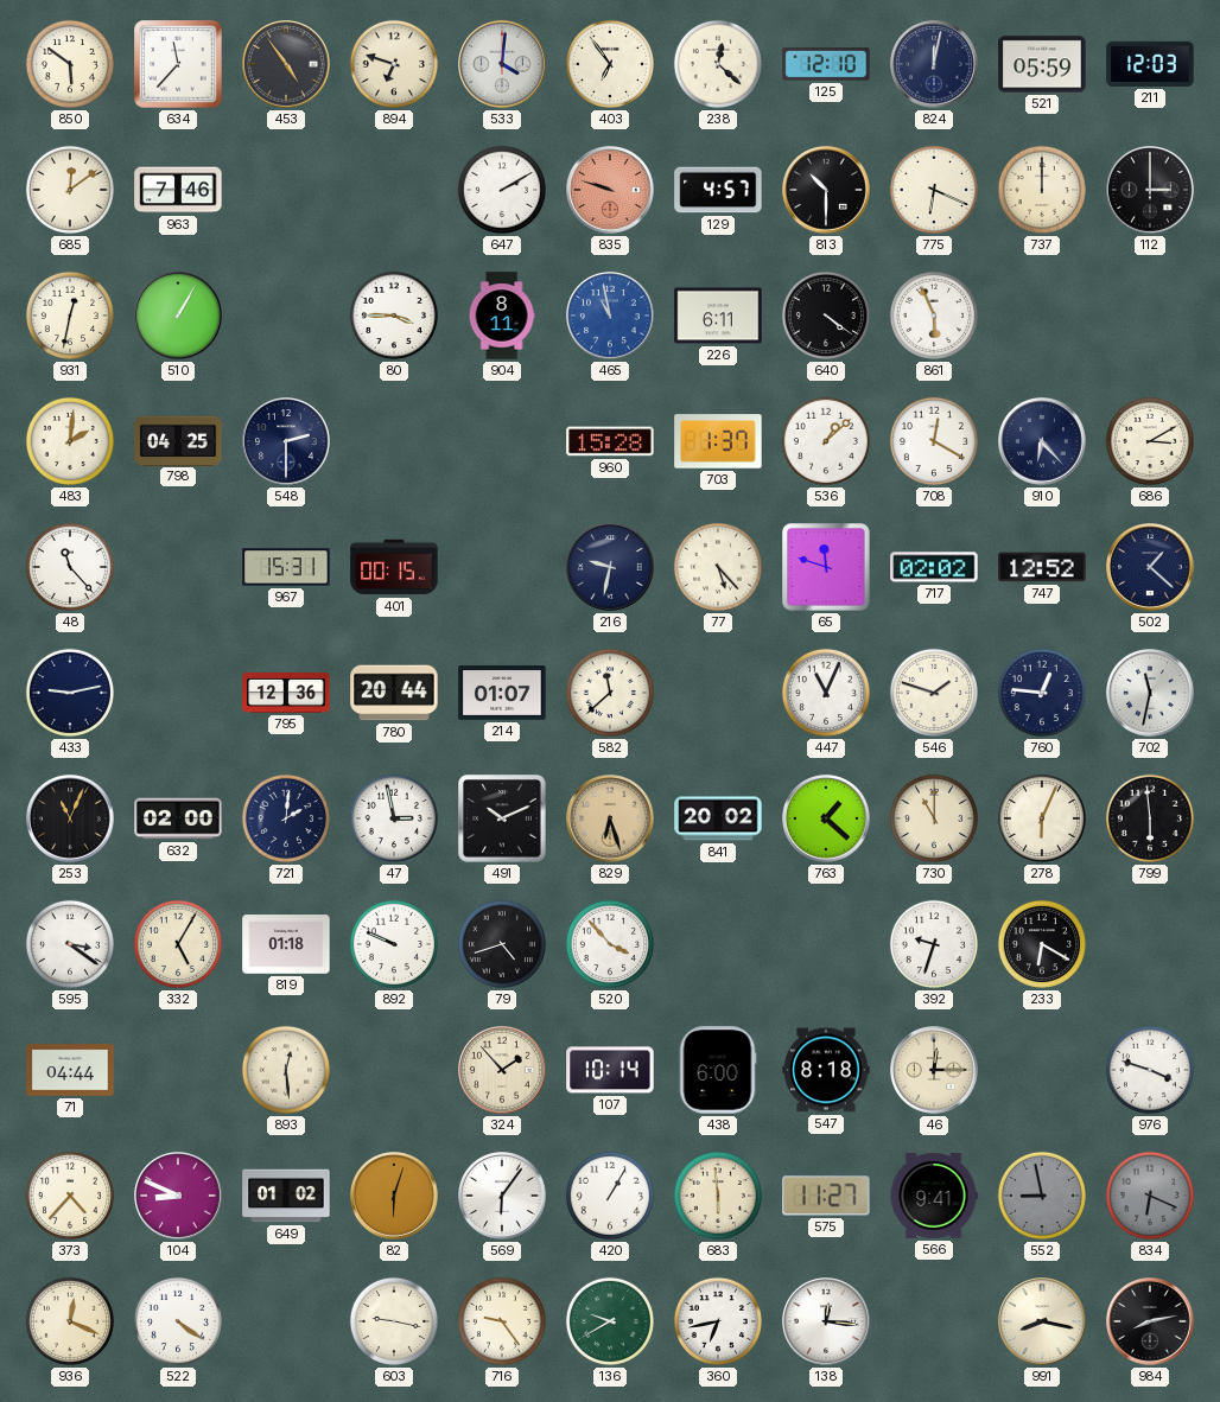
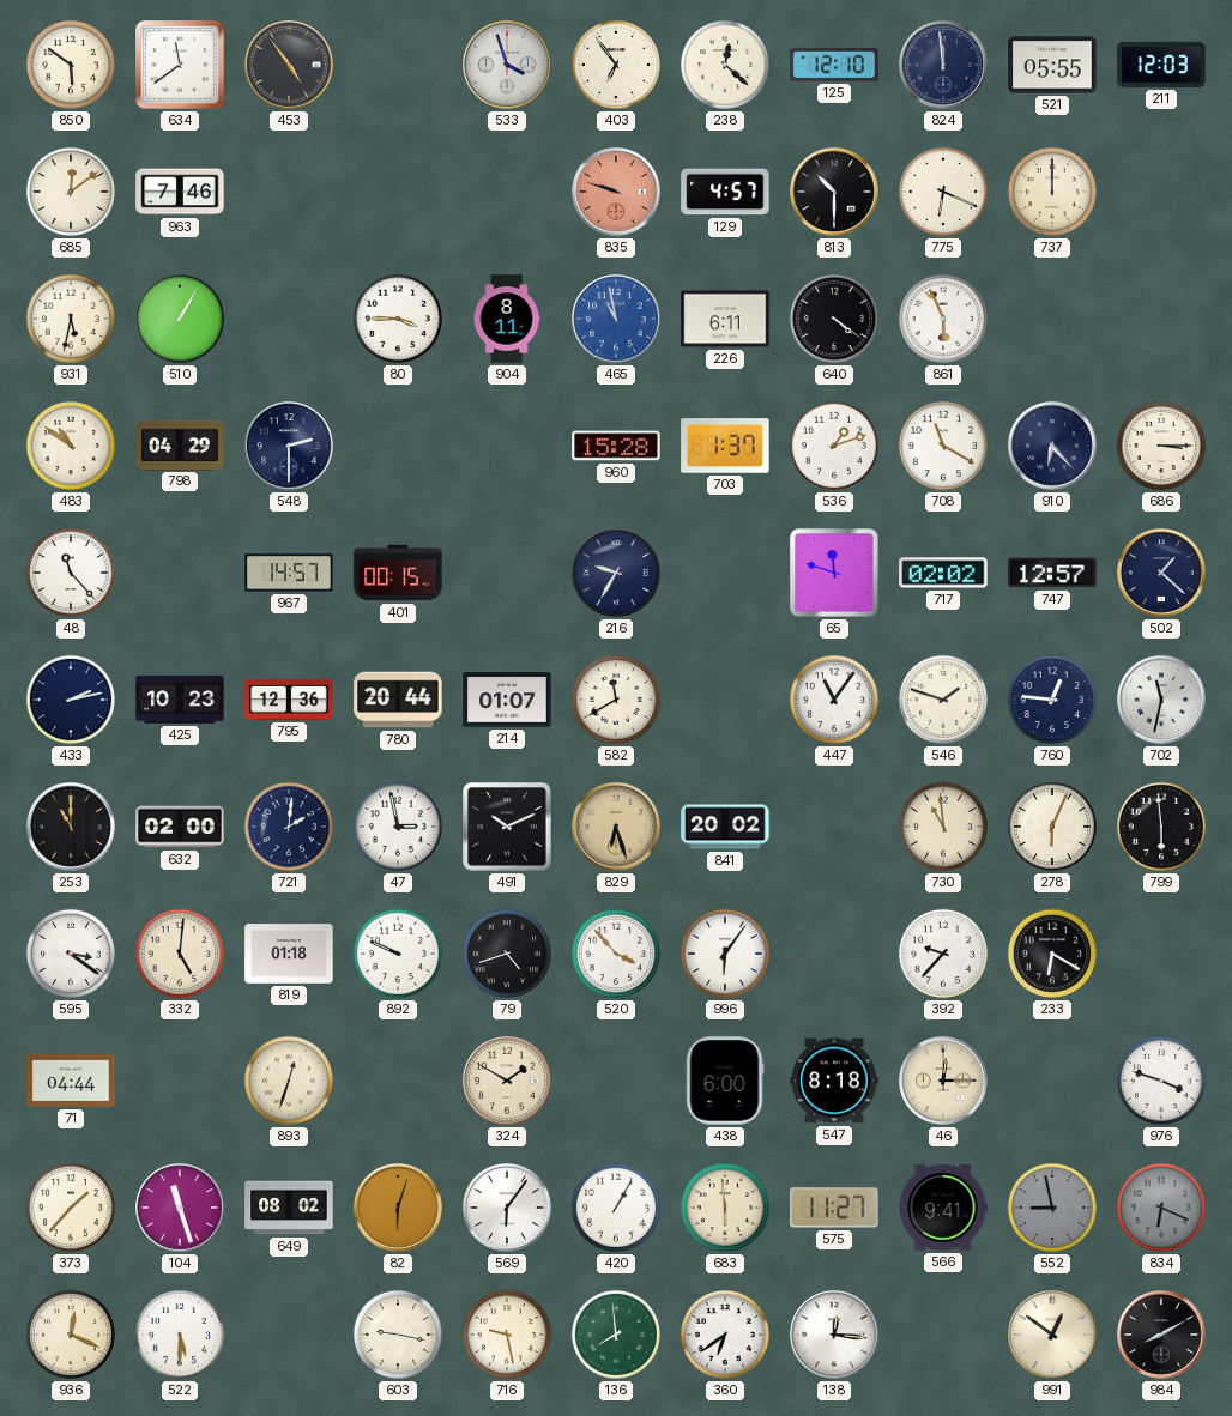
634: 11:37 -> 11:39 (180, 65)
894: 6:48 -> none (394, 64)
533: 4:01 -> 3:57 (507, 65)
824: 12:02 -> 11:59 (943, 65)
521: 05:59 -> 05:55 (1052, 65)
647: 2:10 -> none (502, 190)
112: 3:00 -> none (1150, 190)
931: 12:32 -> 5:32 (71, 319)
483: 2:01 -> 10:51 (71, 446)
798: 04:25 -> 04:29 (180, 444)
536: 1:08 -> 1:12 (834, 446)
708: 12:20 -> 11:20 (943, 446)
686: 3:10 -> 3:15 (1161, 446)
967: 15:31 -> 14:57 (289, 573)
216: 9:32 -> 9:35 (616, 573)
77: 5:23 -> none (718, 567)
747: 12:52 -> 12:57 (1052, 573)
433: 9:13 -> 2:13 (71, 700)
425: none -> 10:23 (180, 700)
582: 11:38 -> 11:40 (616, 700)
447: 11:04 -> 11:06 (834, 700)
253: 11:04 -> 11:00 (71, 827)
763: 1:22 -> none (826, 818)
730: 11:00 -> 10:59 (943, 827)
332: 5:05 -> 5:01 (180, 954)
996: none -> 6:06 (725, 954)
392: 9:33 -> 9:37 (943, 954)
893: 12:29 -> 12:33 (289, 1081)
324: 1:53 -> 1:50 (507, 1081)
107: 10:14 -> none (610, 1070)
373: 4:37 -> 1:37 (71, 1208)
104: 8:49 -> 11:27 (180, 1208)
649: 01:02 -> 08:02 (289, 1208)
522: 4:21 -> 5:30 (180, 1335)
716: 9:24 -> 9:28 (507, 1335)
136: 9:40 -> 7:59 (616, 1335)
360: 6:43 -> 6:39 (725, 1335)
991: 8:17 -> 12:51 (1052, 1335)
984: 8:13 -> 8:10 (1161, 1335)
